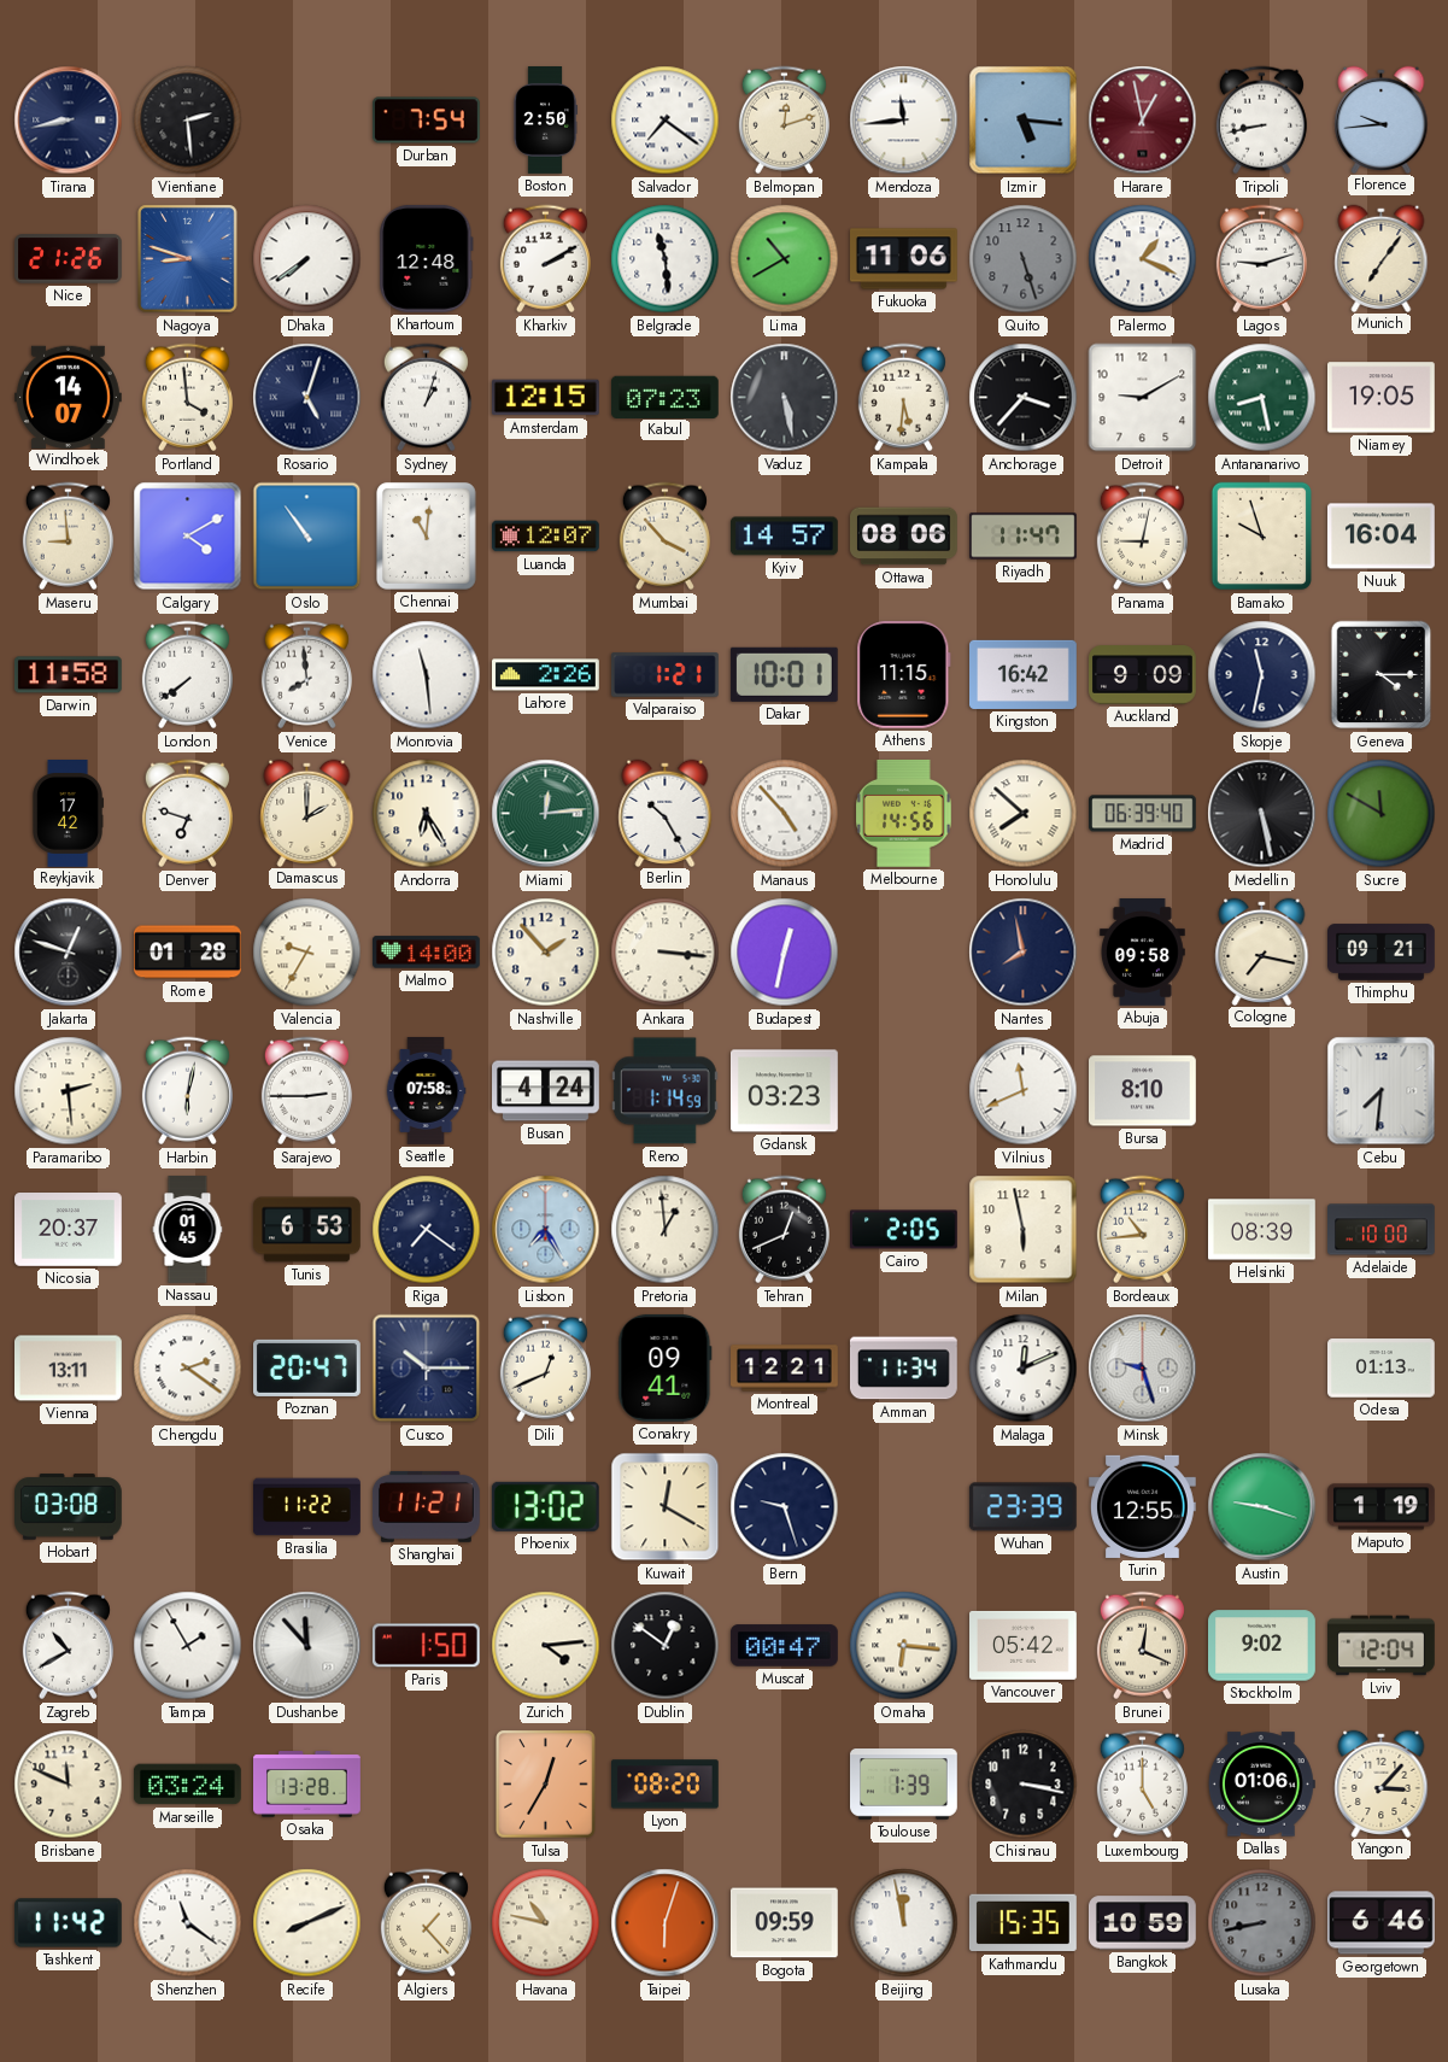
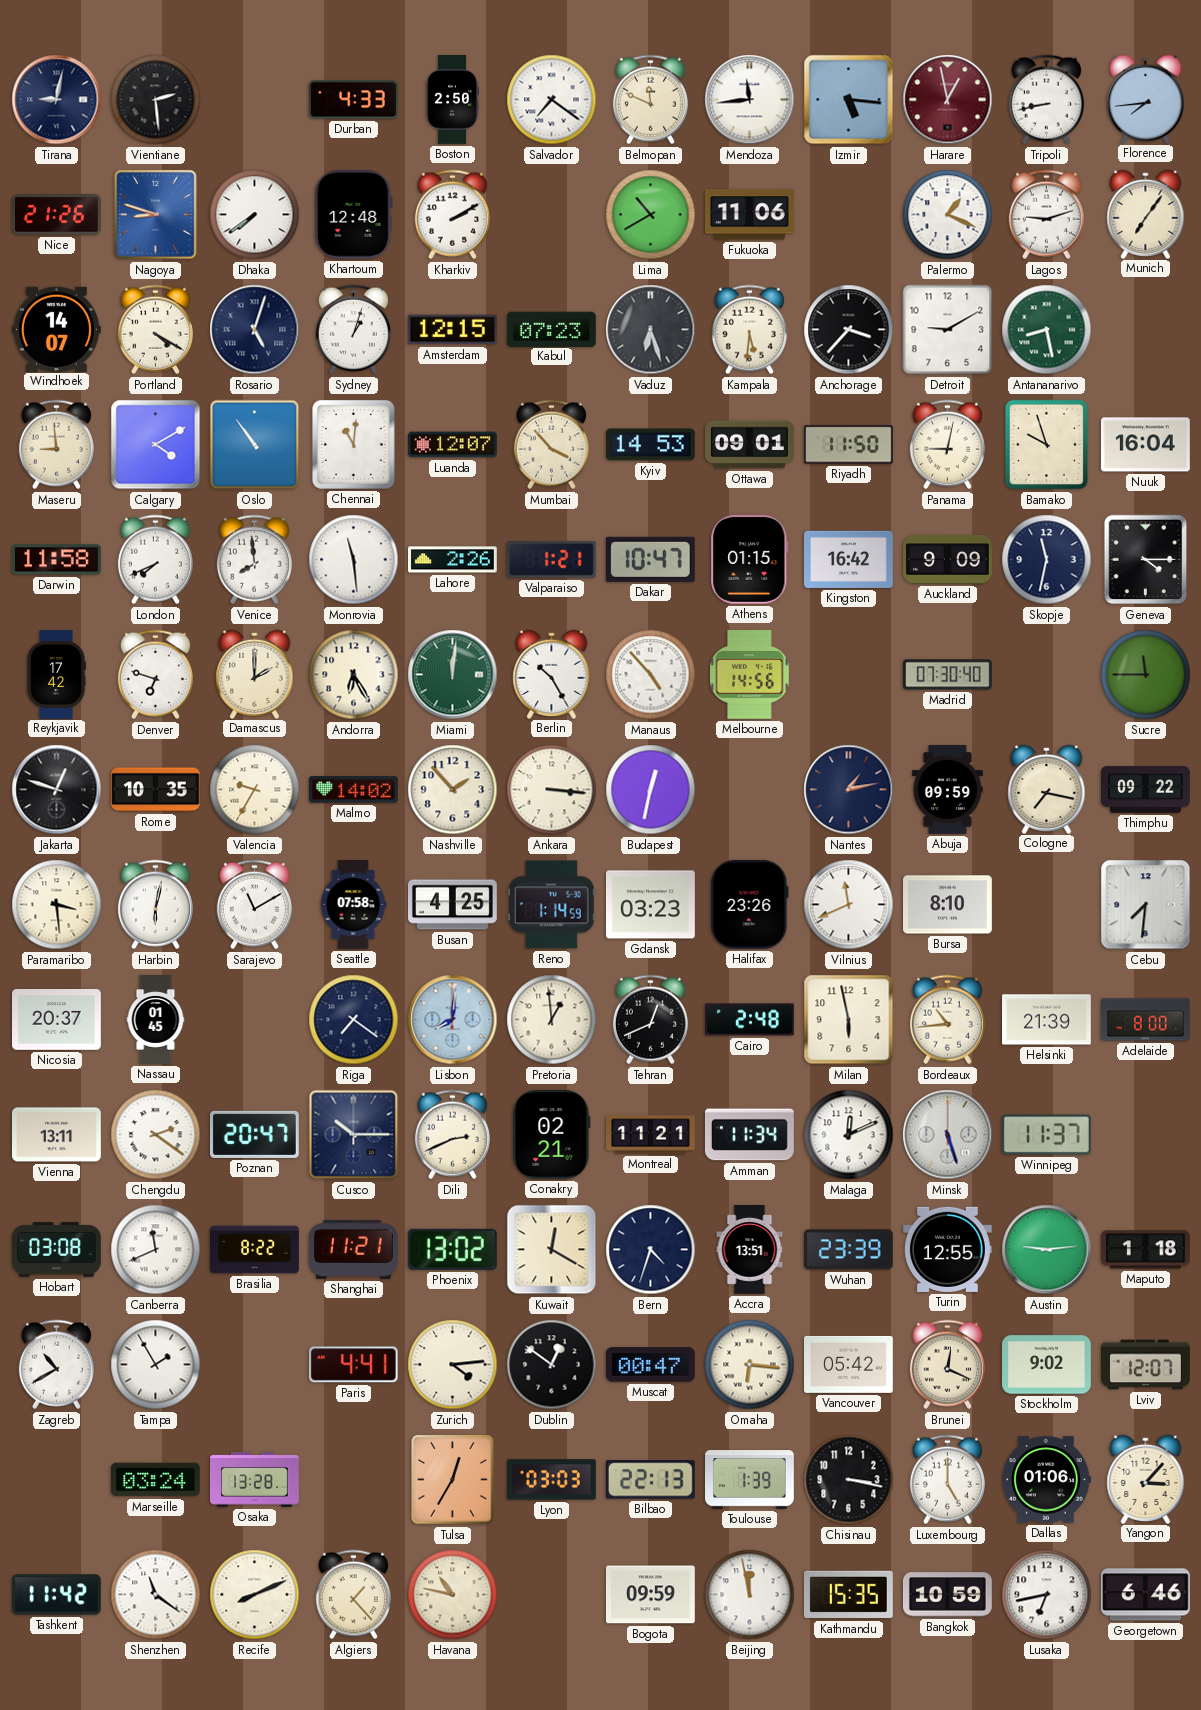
Tirana: 8:43 -> 9:02 (57, 100)
Durban: 7:54 -> 4:33 (354, 100)
Belmopan: 12:12 -> 11:49 (650, 100)
Florence: 9:44 -> 7:44 (1146, 99)
Belgrade: 11:29 -> none (666, 259)
Quito: 5:27 -> none (1024, 259)
Portland: 3:59 -> 4:20 (155, 330)
Vaduz: 5:28 -> 6:27 (651, 330)
Niamey: 19:05 -> none (1382, 398)
Kyiv: 14:57 -> 14:53 (650, 445)
Ottawa: 08:06 -> 09:01 (750, 445)
Riyadh: 11:47 -> 11:50 (849, 445)
London: 7:39 -> 7:41 (155, 560)
Dakar: 10:01 -> 10:47 (650, 559)
Athens: 11:15 -> 01:15 (750, 559)
Miami: 12:14 -> 12:01 (453, 675)
Honolulu: 7:52 -> none (1024, 814)
Madrid: 06:39 -> 07:30 (948, 675)
Medellin: 5:28 -> none (1262, 814)
Sucre: 11:50 -> 11:45 (1146, 675)
Rome: 01:28 -> 10:35 (156, 790)
Malmo: 14:00 -> 14:02 (354, 790)
Nantes: 7:58 -> 1:13 (849, 790)
Abuja: 09:58 -> 09:59 (948, 790)
Thimphu: 09:21 -> 09:22 (1146, 790)
Paramaribo: 2:29 -> 3:29 (57, 905)
Sarajevo: 2:45 -> 11:10 (254, 905)
Busan: 4:24 -> 4:25 (453, 905)
Halifax: none -> 23:26 (750, 904)
Tunis: 6:53 -> none (307, 1230)
Lisbon: 7:25 -> 8:01 (453, 1020)
Cairo: 2:05 -> 2:48 (750, 1020)
Helsinki: 08:39 -> 21:39 (1047, 1020)
Adelaide: 10:00 -> 8:00 (1146, 1020)
Dili: 12:41 -> 2:41 (452, 1135)
Conakry: 09:41 -> 02:21 (552, 1134)
Montreal: 12:21 -> 11:21 (651, 1135)
Minsk: 9:27 -> 5:27 (948, 1135)
Winnipeg: none -> 11:37 (1047, 1135)
Odesa: 01:13 -> none (1382, 1369)
Canberra: none -> 11:41 (156, 1250)
Brasilia: 11:22 -> 8:22 (255, 1250)
Bern: 9:27 -> 4:33 (651, 1250)
Accra: none -> 13:51 (750, 1250)
Austin: 9:18 -> 9:14 (1047, 1250)
Maputo: 1:19 -> 1:18 (1146, 1250)
Dushanbe: 11:53 -> none (307, 1646)
Paris: 1:50 -> 4:41 (353, 1365)
Lviv: 12:04 -> 12:07 (1146, 1365)
Brisbane: 11:49 -> none (69, 1785)
Lyon: 08:20 -> 03:03 (551, 1480)
Bilbao: none -> 22:13 (650, 1480)
Taipei: 6:03 -> none (666, 1923)
Lusaka: 8:43 -> 6:43 (1047, 1595)
Lusaka dial: grey -> white (1047, 1595)
